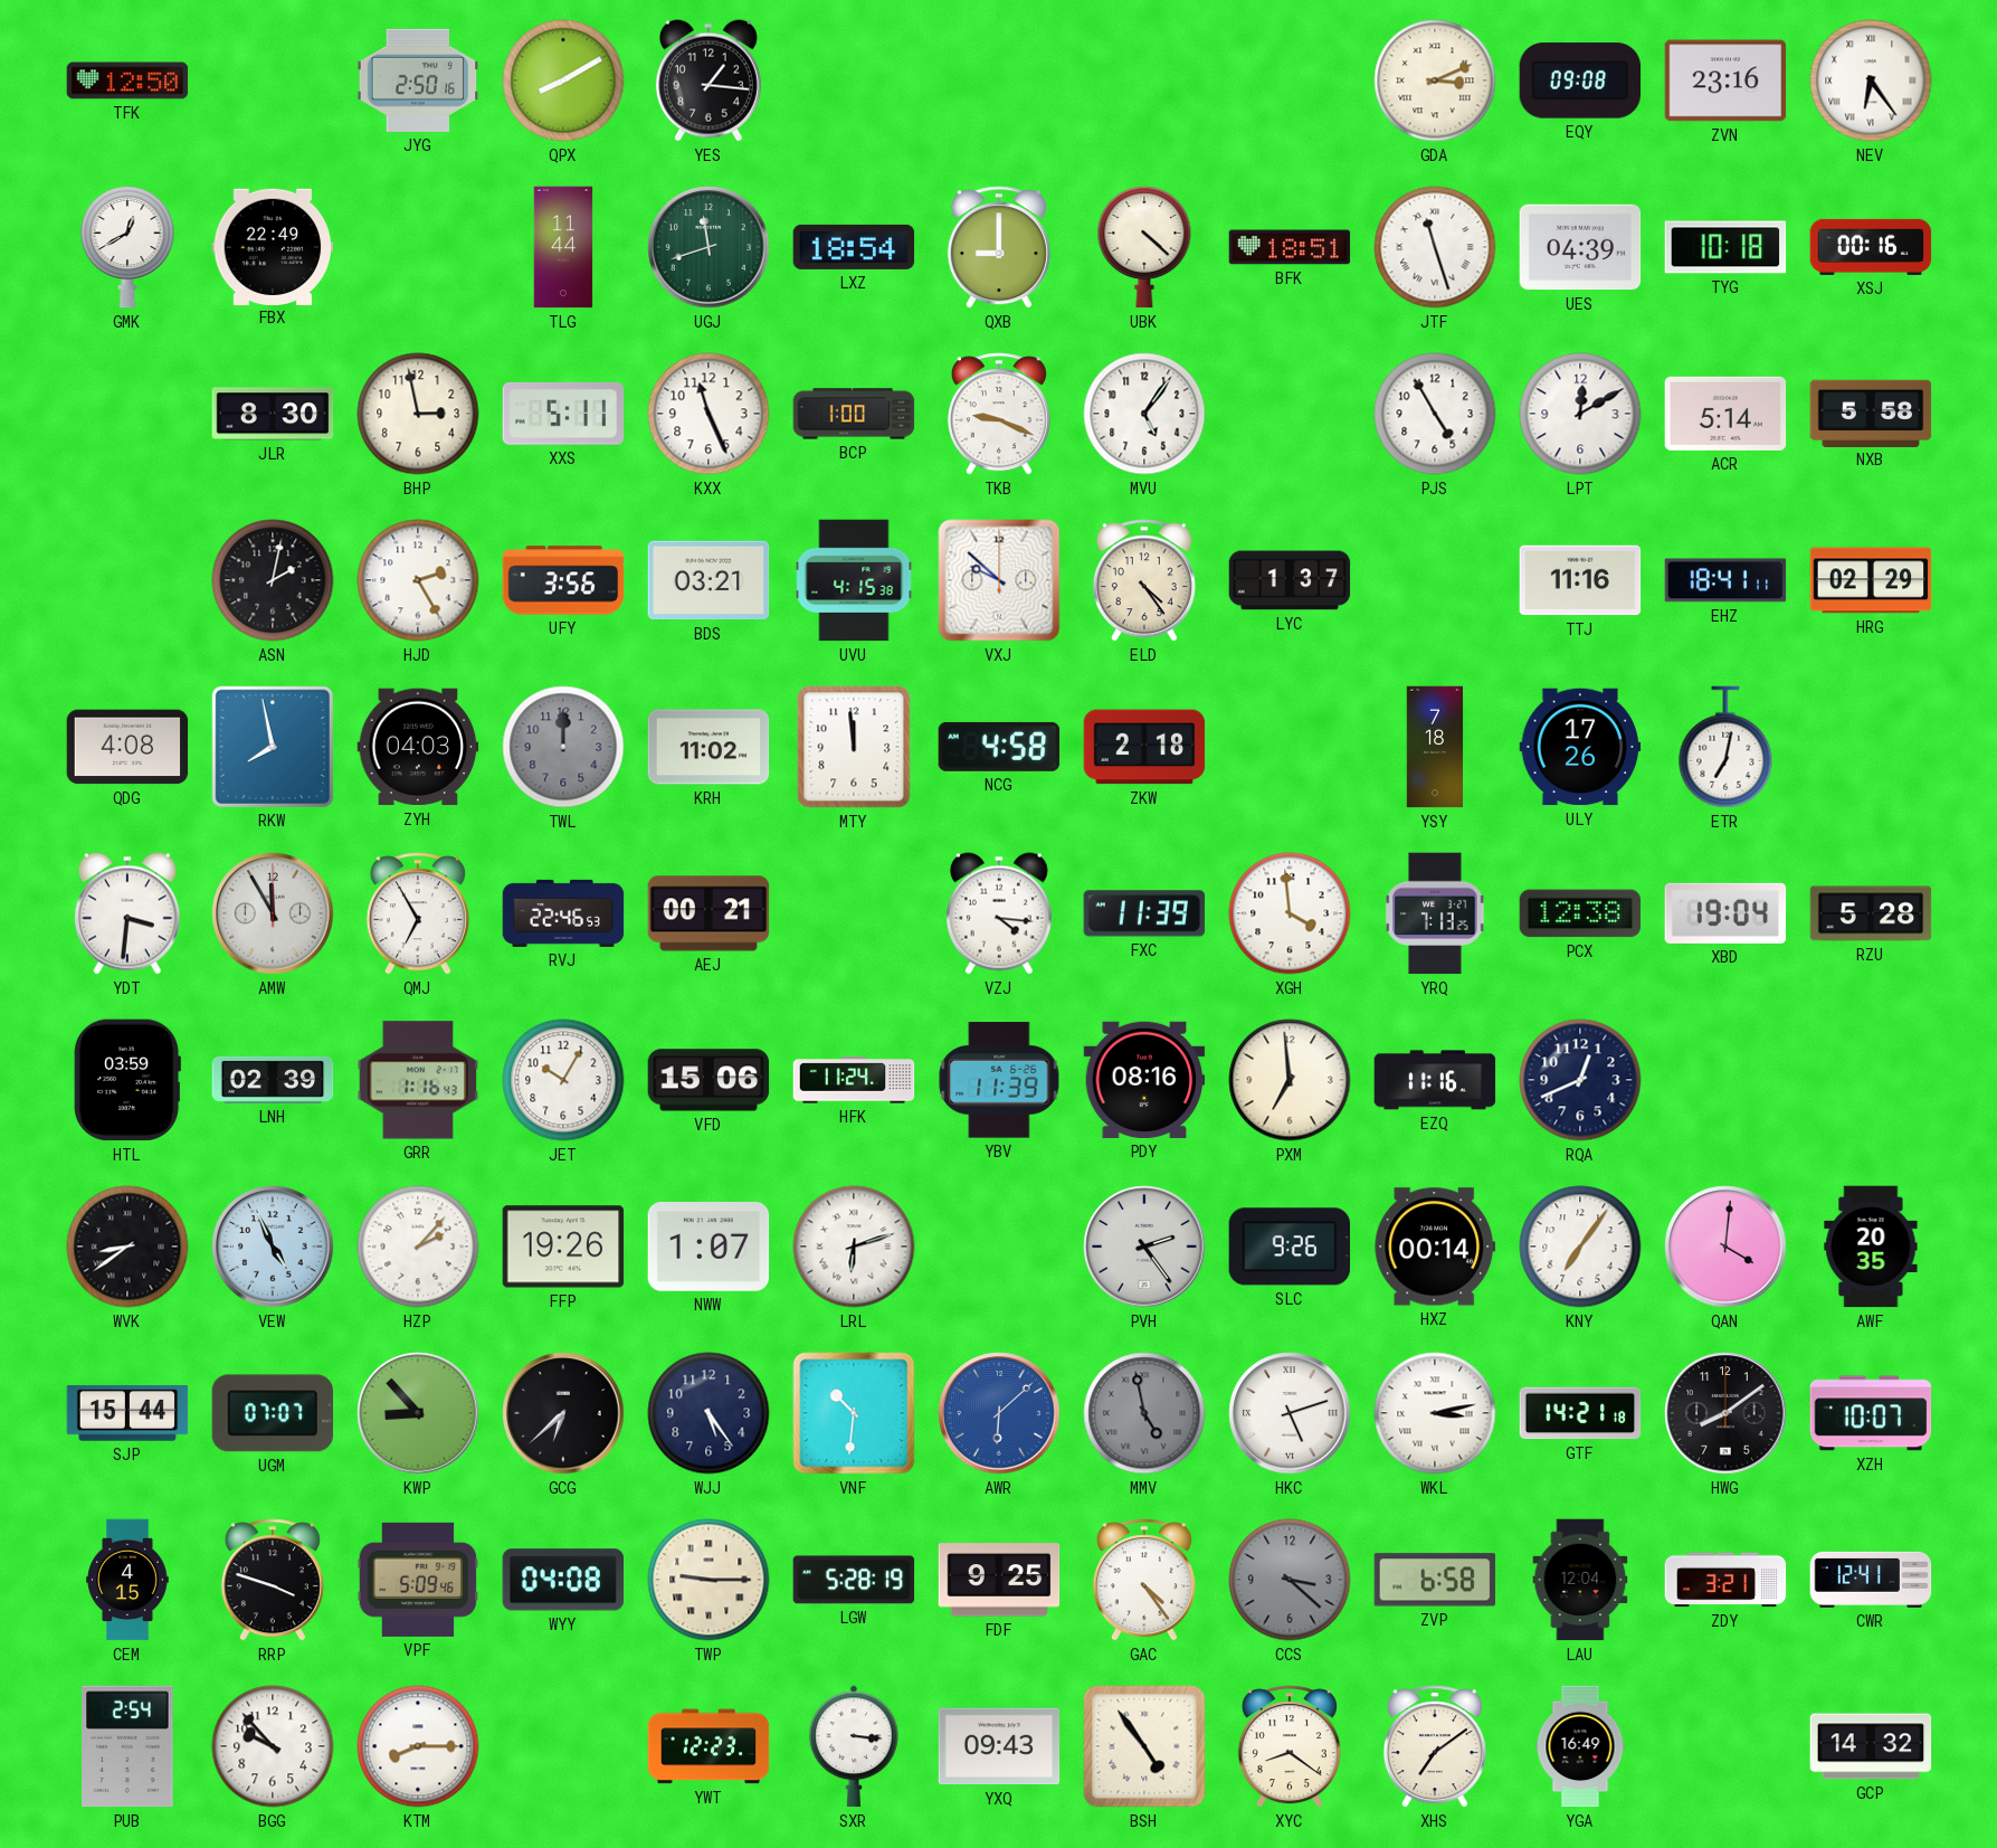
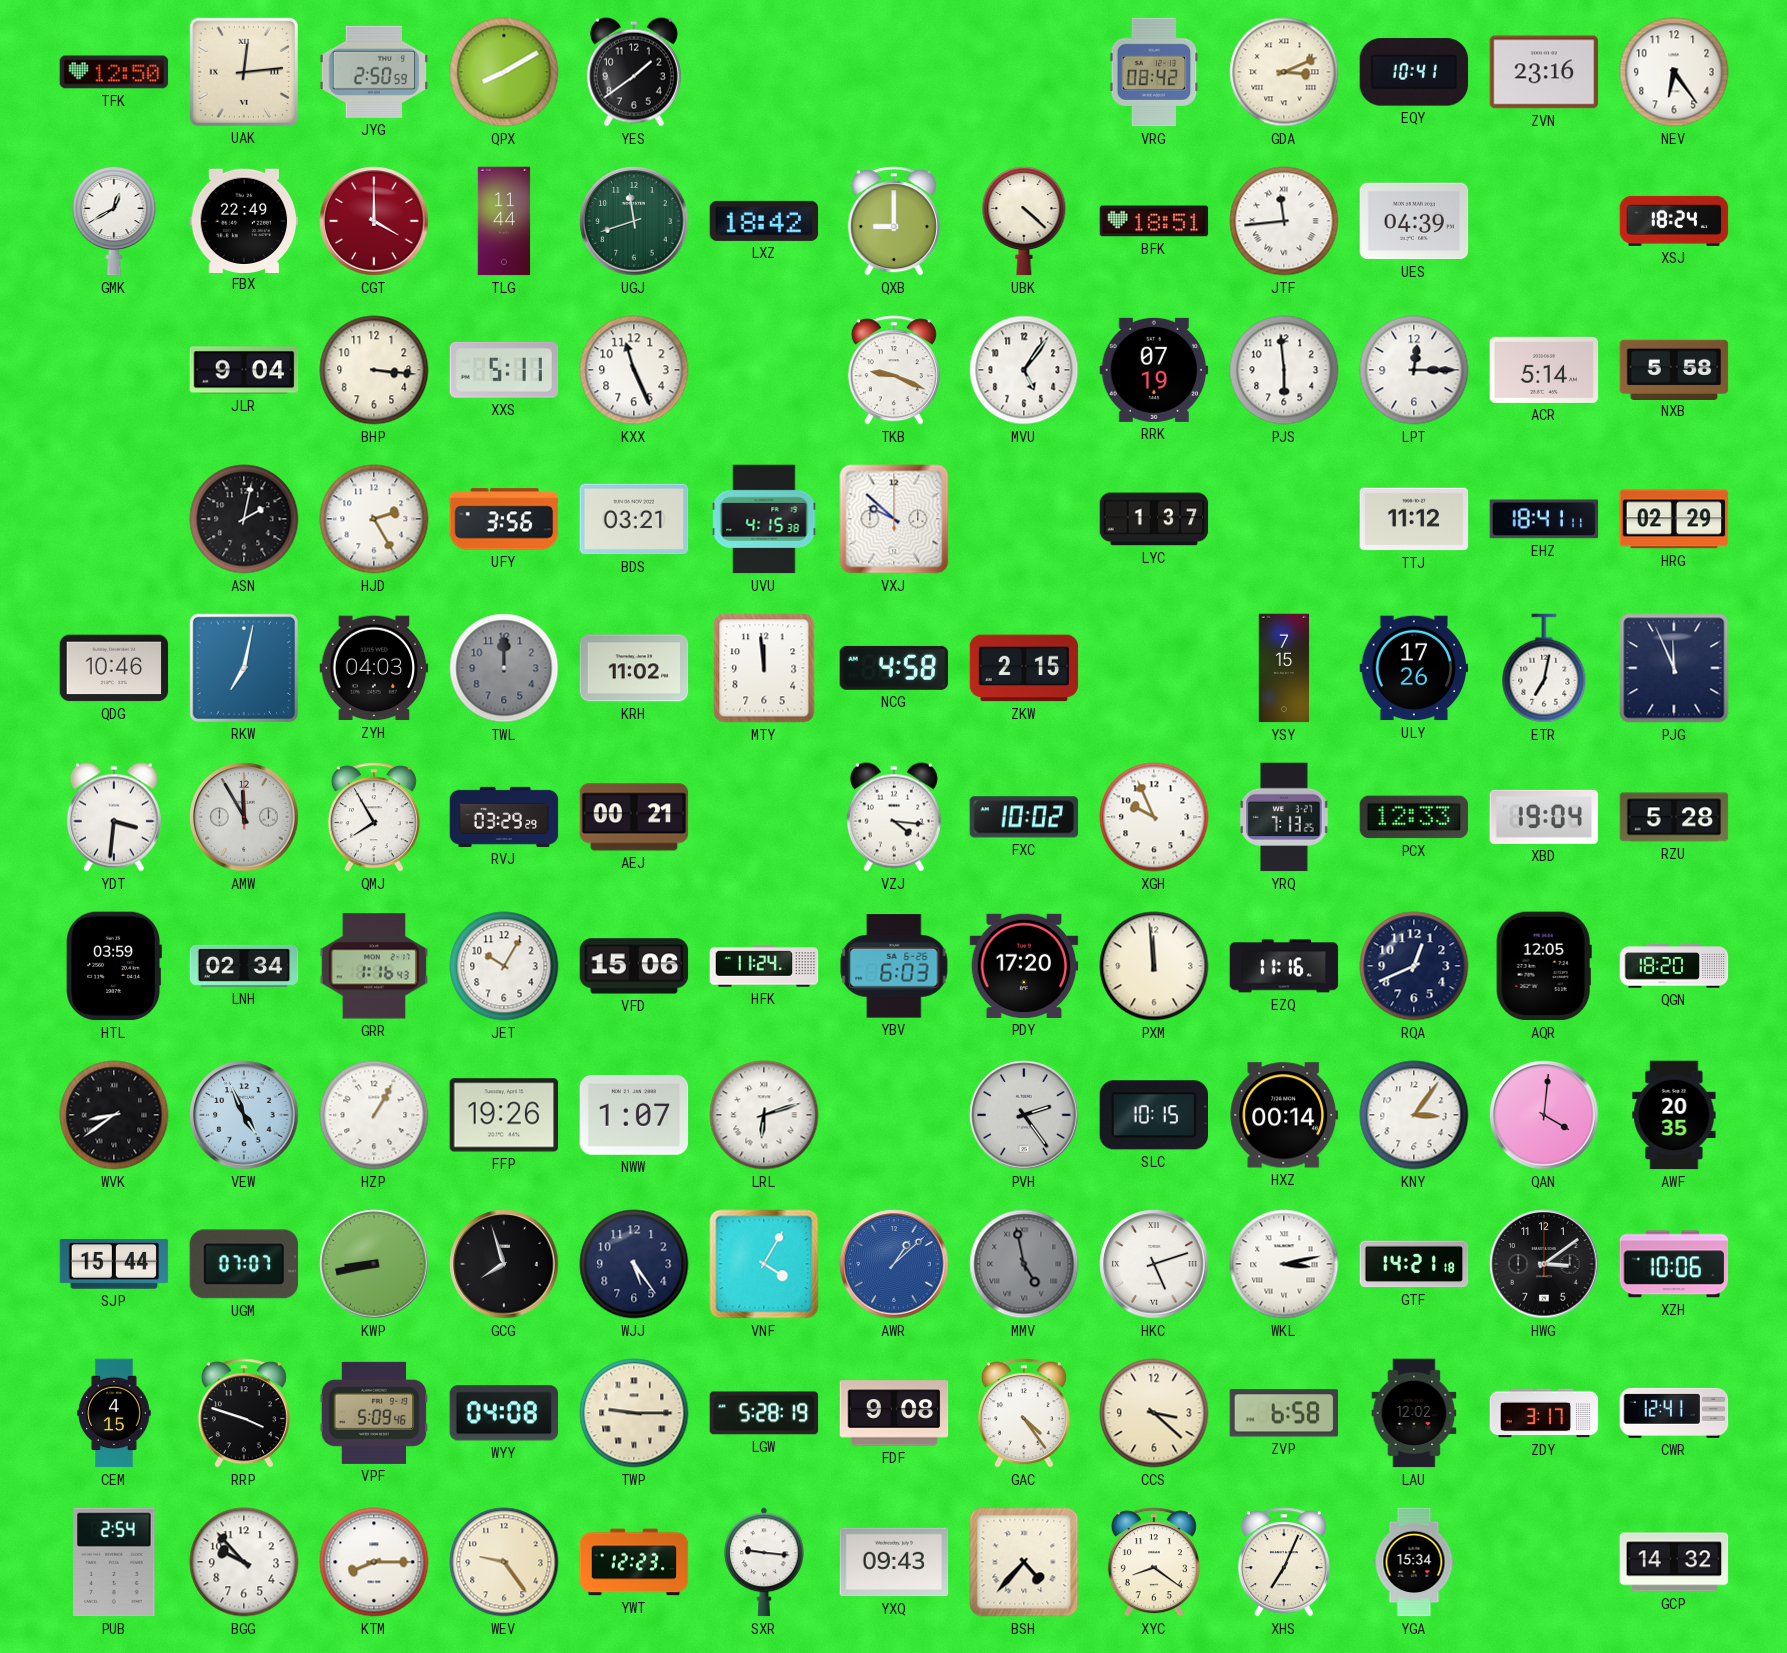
UAK: none -> 12:14 (243, 71)
JYG: 2:50:16 -> 2:50:59 (374, 72)
YES: 1:16 -> 1:39 (634, 72)
VRG: none -> 08:42 (1154, 72)
EQY: 09:08 -> 10:41 (1414, 72)
NEV numerals: Roman -> Arabic (1674, 72)
CGT: none -> 4:00 (374, 221)
LXZ: 18:54 -> 18:42 (764, 221)
JTF: 11:27 -> 11:44 (1284, 221)
TYG: 10:18 -> none (1725, 247)
XSJ: 00:16 -> 18:24 (1674, 221)
JLR: 8:30 -> 9:04 (244, 370)
BHP: 2:58 -> 3:16 (374, 370)
BCP: 1:00 -> none (854, 414)
RRK: none -> 07:19 (1154, 370)
PJS: 4:55 -> 5:59 (1284, 370)
LPT: 12:10 -> 12:15 (1414, 370)
ELD: 4:24 -> none (1144, 580)
TTJ: 11:16 -> 11:12 (1414, 519)
QDG: 4:08 -> 10:46 (114, 668)
RKW: 7:58 -> 7:02 (243, 667)
ZKW: 2:18 -> 2:15 (1024, 668)
YSY: 7:18 -> 7:15 (1284, 668)
PJG: none -> 11:56 (1674, 668)
QMJ: 6:55 -> 7:55 (374, 817)
RVJ: 22:46 -> 03:29 (504, 817)
FXC: 11:39 -> 10:02 (1024, 817)
XGH: 3:59 -> 9:56 (1154, 817)
PCX: 12:38 -> 12:33 (1414, 817)
LNH: 02:39 -> 02:34 (244, 966)
YBV: 11:39 -> 6:03 (894, 966)
PDY: 08:16 -> 17:20 (1024, 966)
PXM: 6:59 -> 11:59 (1154, 966)
AQR: none -> 12:05 (1544, 966)
QGN: none -> 18:20 (1674, 966)
HZP: 2:07 -> 1:05 (374, 1115)
SLC: 9:26 -> 10:15 (1153, 1115)
KNY: 7:06 -> 3:06 (1414, 1115)
KWP: 8:53 -> 8:43 (374, 1264)
GCG: 6:38 -> 7:57 (504, 1264)
VNF: 10:31 -> 4:05 (764, 1264)
AWR: 6:08 -> 1:08 (894, 1264)
HWG: 8:09 -> 3:09 (1544, 1264)
XZH: 10:07 -> 10:06 (1674, 1264)
FDF: 9:25 -> 9:08 (894, 1413)
CCS dial: grey -> cream (1154, 1413)
LAU: 12:04 -> 12:02 (1414, 1413)
ZDY: 3:21 -> 3:17 (1544, 1413)
WEV: none -> 9:24 (504, 1562)
SXR: 3:16 -> 9:16 (764, 1562)
BSH: 4:54 -> 4:37 (1024, 1562)
XHS: 7:09 -> 7:04 (1284, 1562)
YGA: 16:49 -> 15:34 (1414, 1562)
